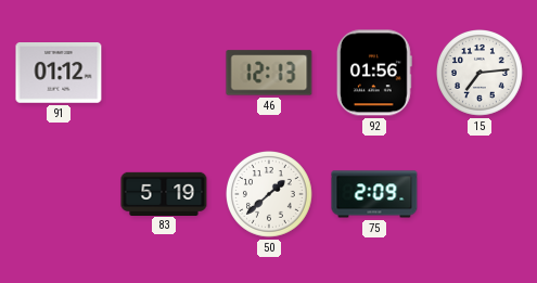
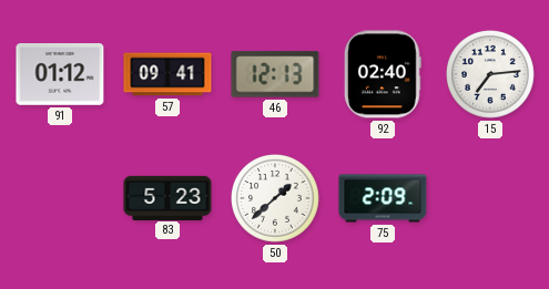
57: none -> 09:41 (167, 74)
92: 01:56 -> 02:40 (383, 74)
83: 5:19 -> 5:23 (167, 197)
